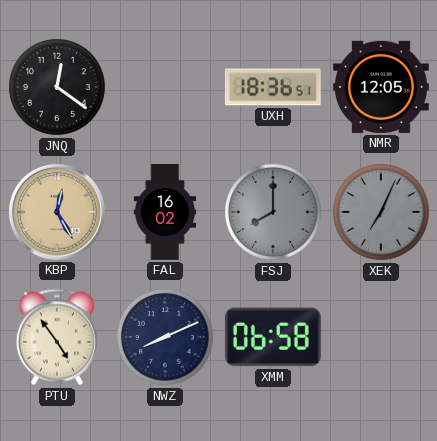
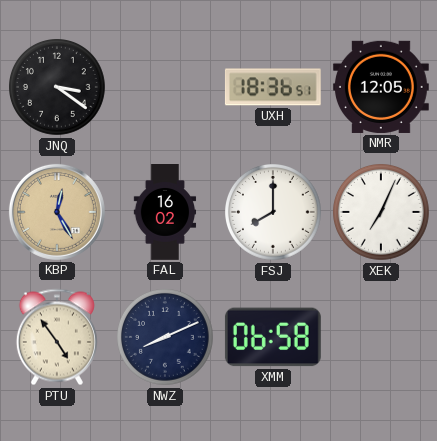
JNQ: 12:21 -> 3:21 (58, 88)
FSJ dial: grey -> white (274, 213)
XEK dial: grey -> white (382, 213)
